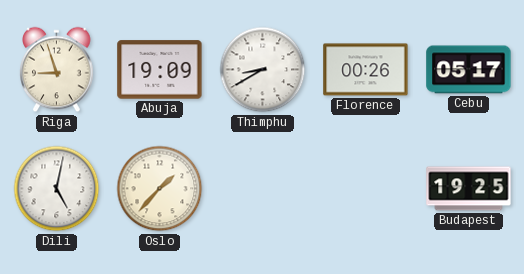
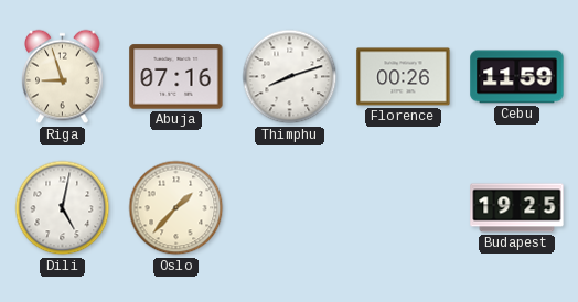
Abuja: 19:09 -> 07:16 (176, 77)
Thimphu: 8:40 -> 8:12 (290, 77)
Cebu: 05:17 -> 11:59 (517, 77)
